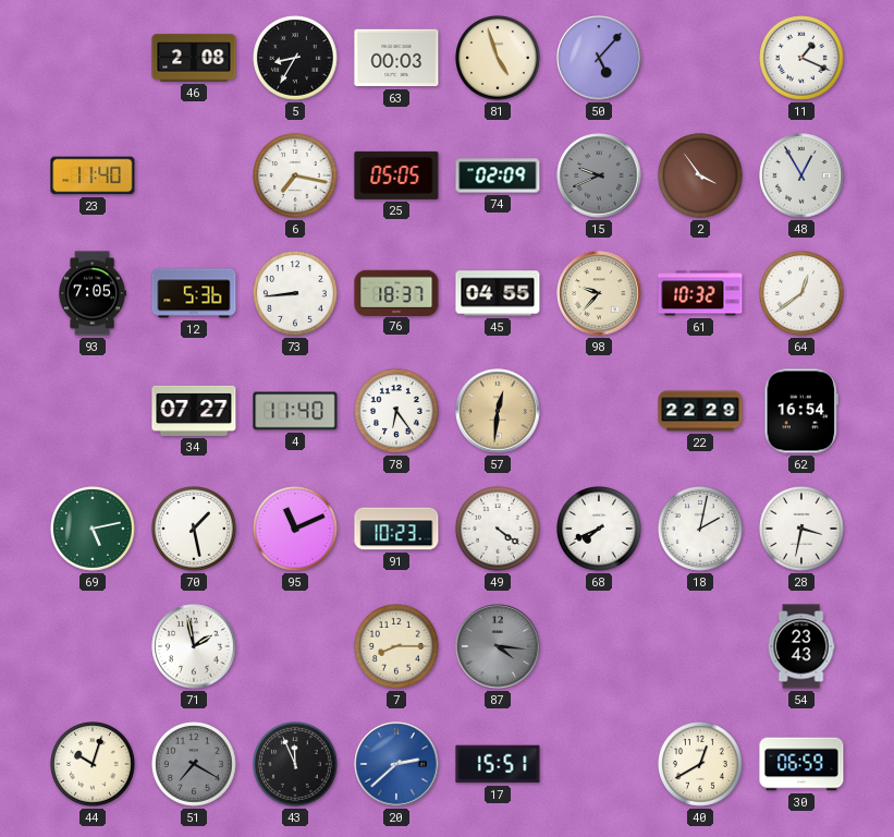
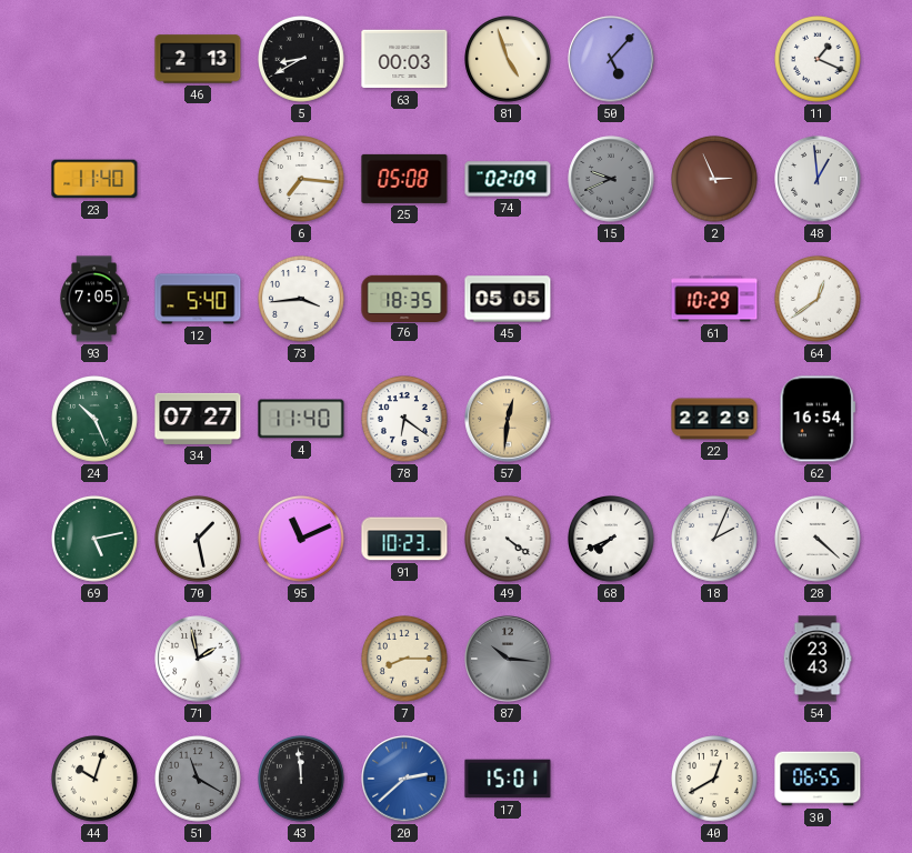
46: 2:08 -> 2:13 (198, 59)
5: 8:35 -> 8:40 (302, 60)
6: 7:17 -> 7:16 (302, 180)
25: 05:05 -> 05:08 (404, 179)
2: 3:54 -> 2:56 (715, 180)
48: 12:55 -> 12:59 (818, 179)
12: 5:36 -> 5:40 (198, 299)
73: 8:44 -> 3:44 (302, 300)
76: 18:37 -> 18:35 (404, 298)
45: 04:55 -> 05:05 (508, 299)
98: 9:37 -> none (599, 293)
61: 10:32 -> 10:29 (714, 299)
24: none -> 10:26 (96, 420)
78: 6:24 -> 6:21 (405, 420)
18: 2:02 -> 2:04 (715, 540)
28: 3:32 -> 4:22 (819, 540)
87: 4:16 -> 10:16 (508, 659)
51: 7:20 -> 11:20 (199, 780)
43: 11:56 -> 11:59 (302, 780)
17: 15:51 -> 15:01 (508, 779)
30: 06:59 -> 06:55 (818, 779)
